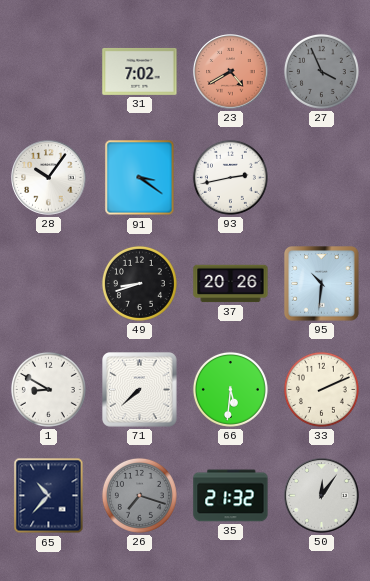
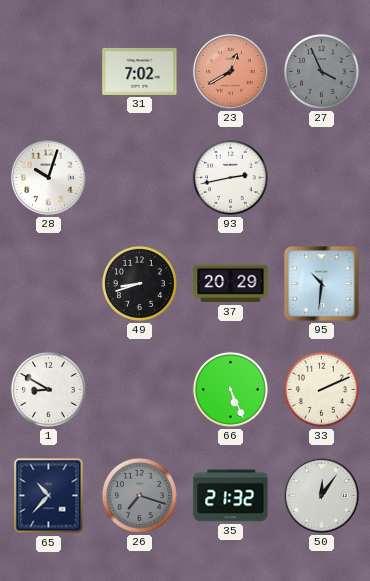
23: 4:40 -> 12:40 (231, 72)
28: 10:06 -> 10:03 (49, 178)
91: 3:21 -> none (140, 178)
37: 20:26 -> 20:29 (231, 284)
71: 7:38 -> none (140, 390)
66: 5:31 -> 5:26 (230, 389)
